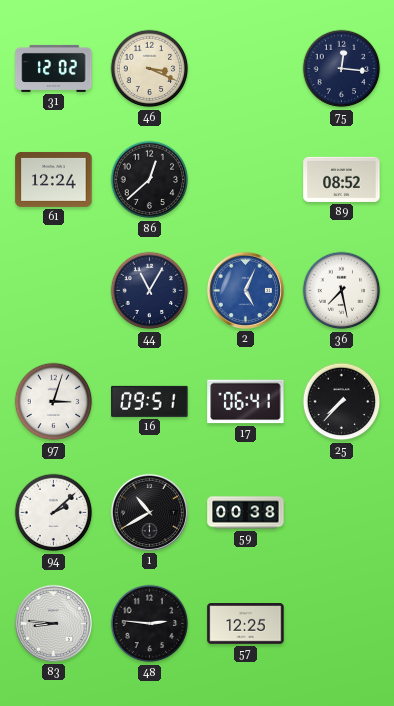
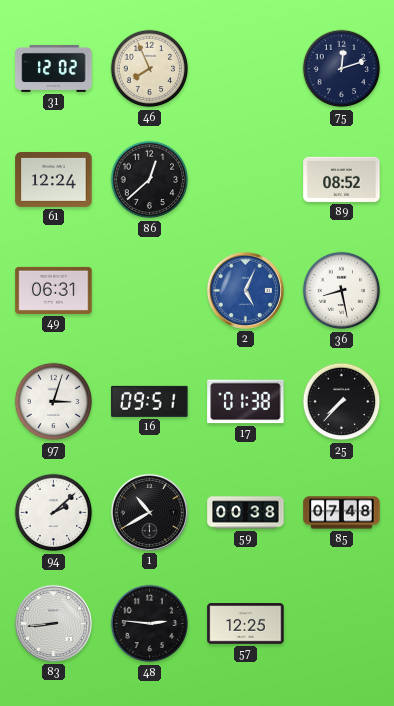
46: 3:19 -> 7:56 (150, 69)
75: 12:16 -> 12:12 (342, 69)
49: none -> 06:31 (54, 290)
44: 11:05 -> none (150, 291)
36: 7:28 -> 8:28 (342, 291)
17: 06:41 -> 01:38 (246, 402)
85: none -> 07:48 (342, 513)
83: 8:46 -> 8:44 (53, 623)
